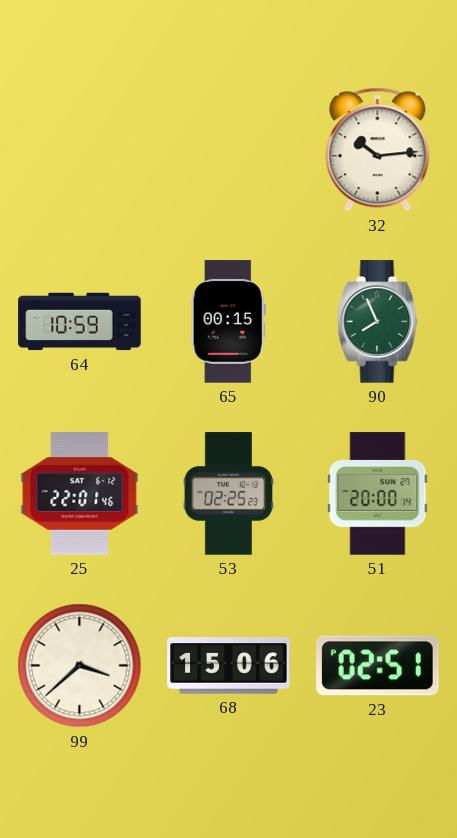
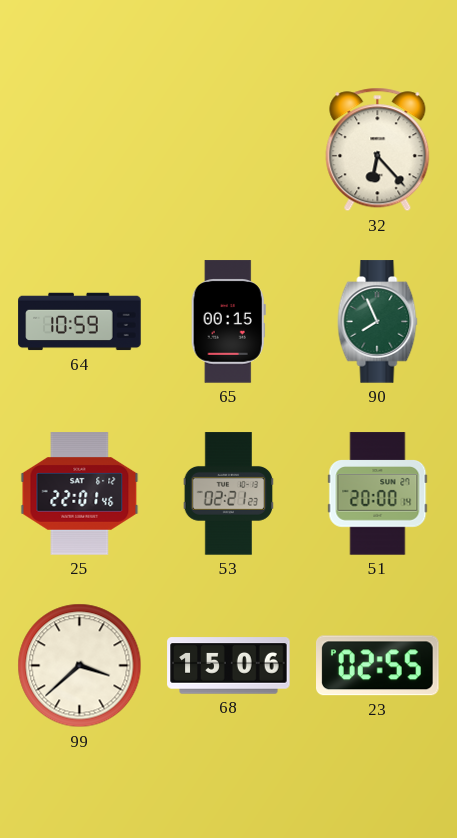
32: 10:14 -> 6:23 (378, 150)
53: 02:25 -> 02:21 (229, 494)
23: 02:51 -> 02:55 (378, 666)
